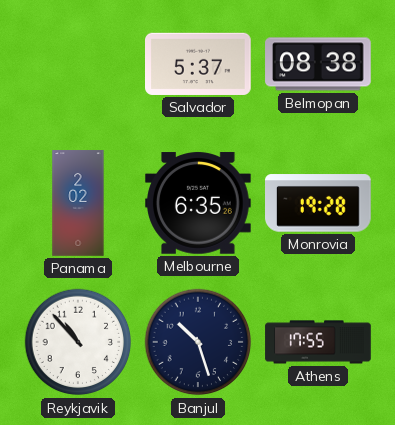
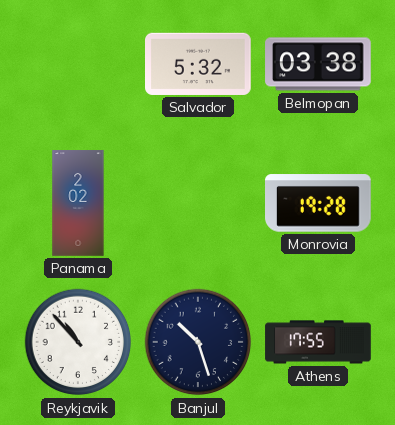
Salvador: 5:37 -> 5:32 (199, 64)
Belmopan: 08:38 -> 03:38 (318, 64)
Melbourne: 6:35 -> none (199, 203)
